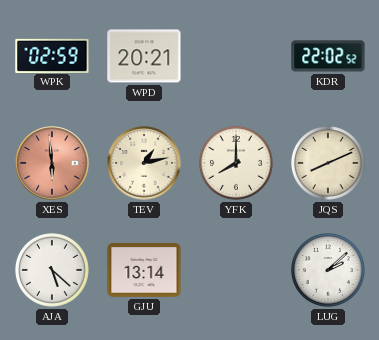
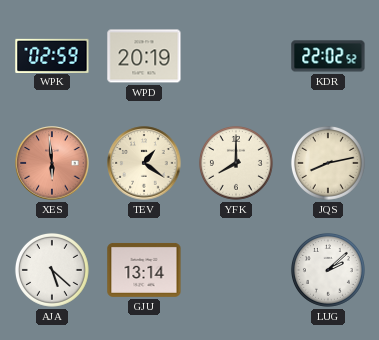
WPD: 20:21 -> 20:19 (144, 56)
TEV: 1:13 -> 1:21 (144, 163)
JQS: 8:11 -> 8:13 (328, 163)
